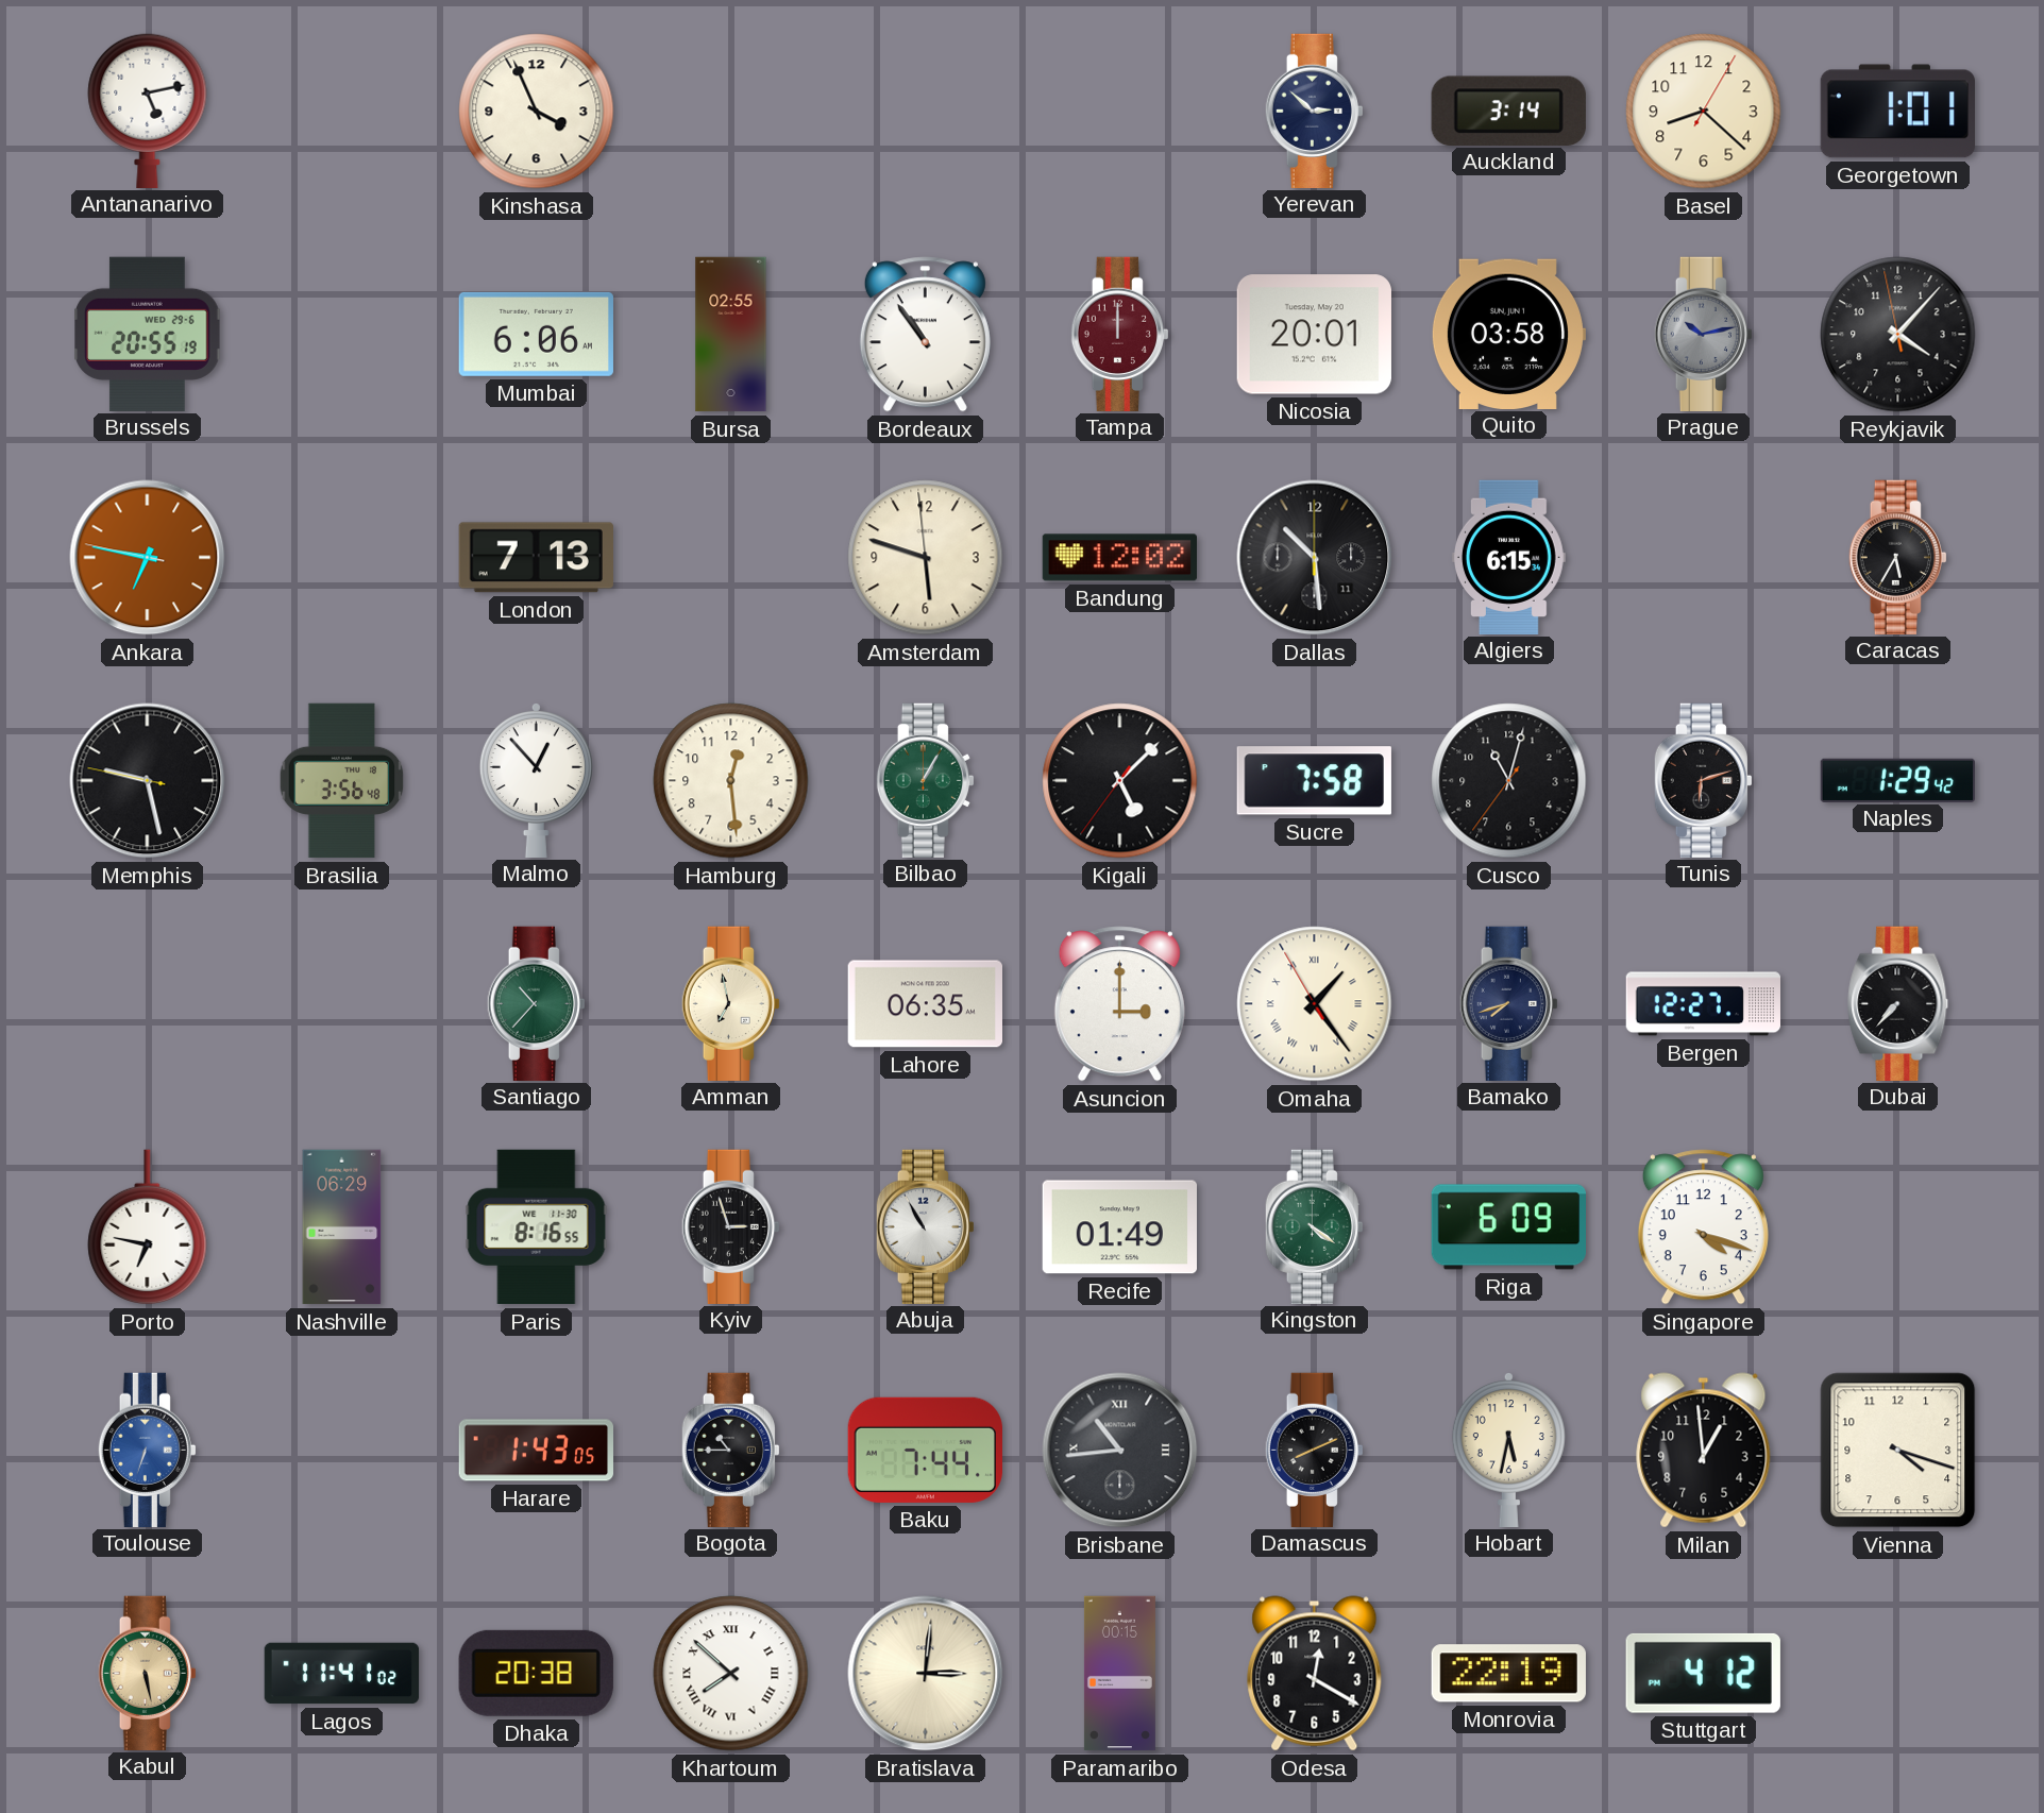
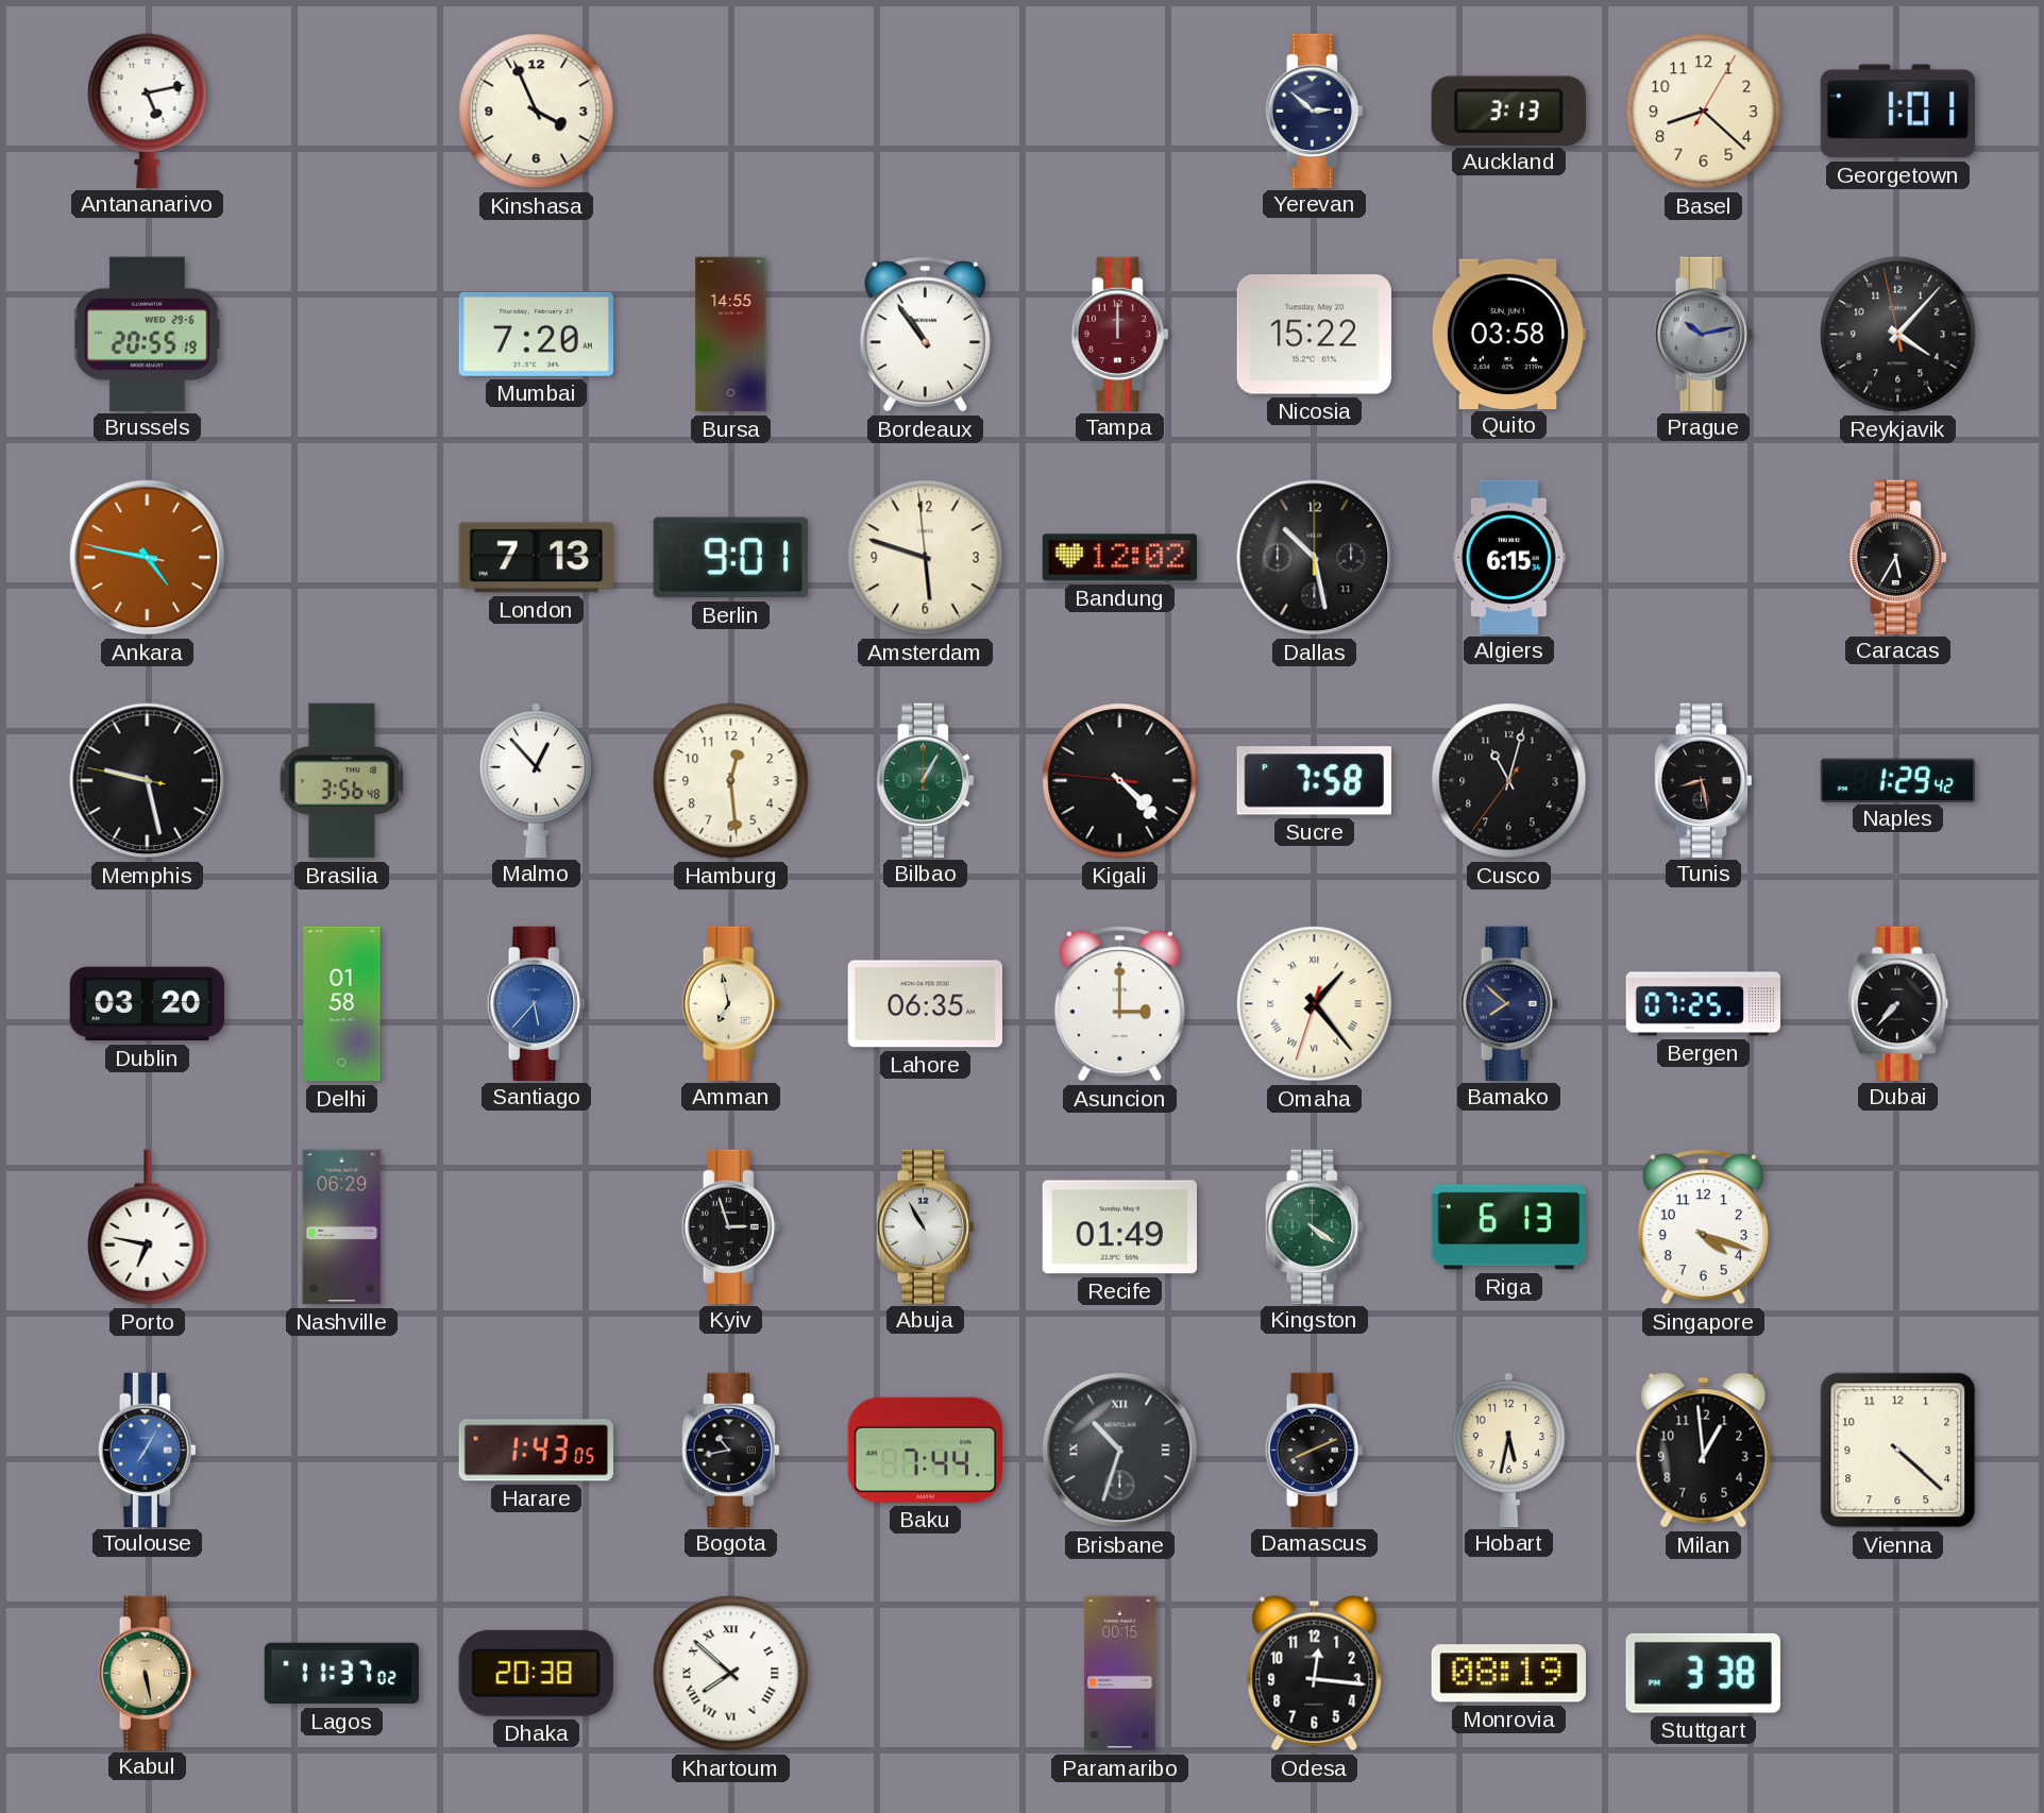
Auckland: 3:14 -> 3:13 (1508, 111)
Mumbai: 6:06 -> 7:20 (536, 334)
Bursa: 02:55 -> 14:55 (731, 335)
Nicosia: 20:01 -> 15:22 (1314, 335)
Ankara: 6:46 -> 4:46 (148, 558)
Berlin: none -> 9:01 (730, 558)
Dallas: 10:29 -> 10:28 (1315, 558)
Kigali: 5:07 -> 4:22 (1120, 781)
Tunis: 6:12 -> 8:28 (1703, 780)
Dublin: none -> 03:20 (148, 1004)
Delhi: none -> 01:58 (342, 1004)
Santiago: 10:37 -> 5:37 (536, 1003)
Santiago dial: green -> blue (536, 1003)
Omaha: 1:23:55 -> 1:23:33 (1315, 1004)
Bamako: 7:42 -> 7:52 (1508, 1003)
Bergen: 12:27 -> 07:25 (1703, 1004)
Paris: 8:16 -> none (537, 1227)
Riga: 6:09 -> 6:13 (1508, 1227)
Toulouse: 6:33 -> 7:05 (147, 1450)
Bogota: 10:45 -> 10:43 (730, 1450)
Brisbane: 10:44 -> 10:33 (1120, 1451)
Vienna: 4:18 -> 4:22 (1898, 1451)
Lagos: 11:41 -> 11:37 (342, 1674)
Bratislava: 3:01 -> none (926, 1674)
Odesa: 12:20 -> 12:16 (1315, 1674)
Monrovia: 22:19 -> 08:19 (1508, 1674)
Stuttgart: 4:12 -> 3:38 (1703, 1673)
